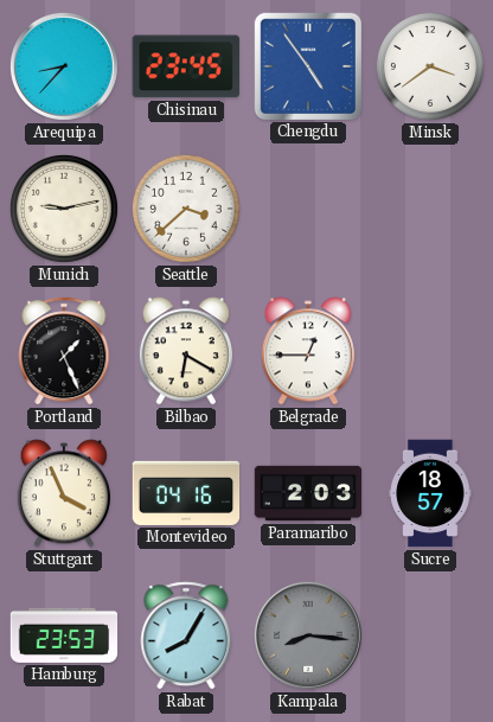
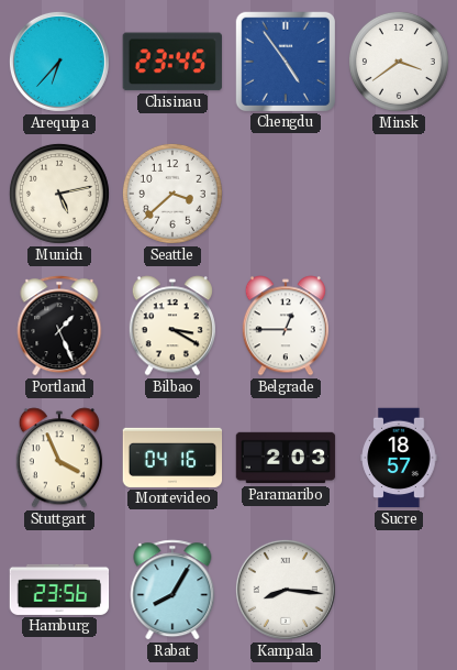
Arequipa: 8:37 -> 6:37 (59, 62)
Munich: 9:13 -> 5:13 (59, 194)
Bilbao: 6:20 -> 3:20 (172, 326)
Hamburg: 23:53 -> 23:56 (59, 590)
Kampala dial: grey -> white (286, 590)
